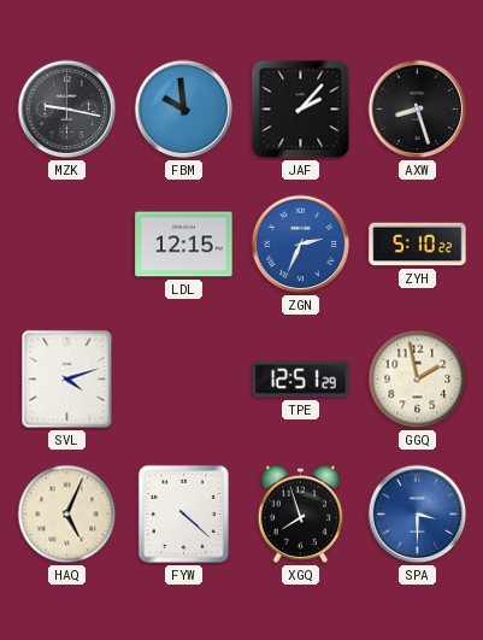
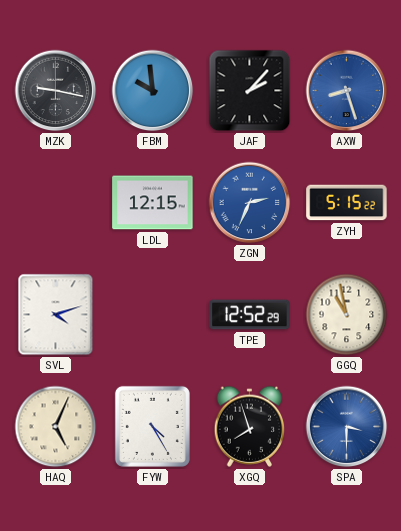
AXW dial: black -> blue (347, 91)
ZYH: 5:10 -> 5:15 (347, 203)
TPE: 12:51 -> 12:52 (250, 315)
GGQ: 1:58 -> 10:58 (347, 315)
FYW: 4:22 -> 4:25 (152, 426)
